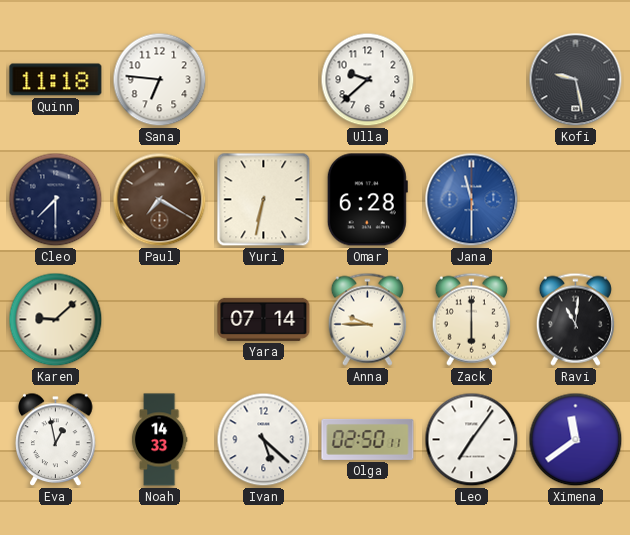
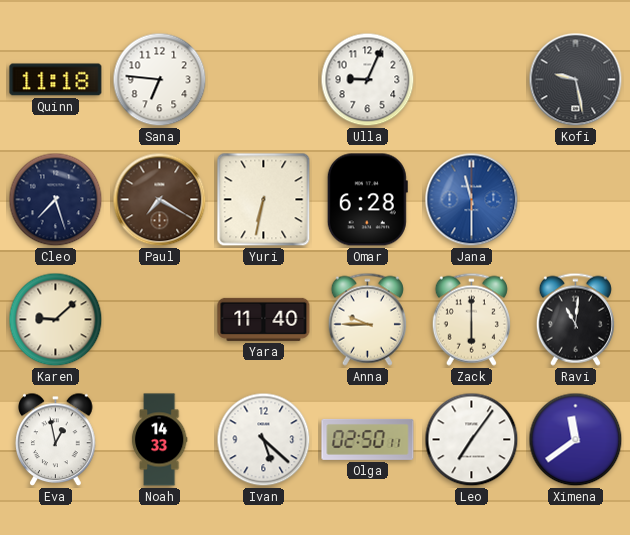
Ulla: 9:38 -> 9:04 (368, 80)
Cleo: 7:30 -> 7:27 (56, 200)
Yara: 07:14 -> 11:40 (264, 319)
